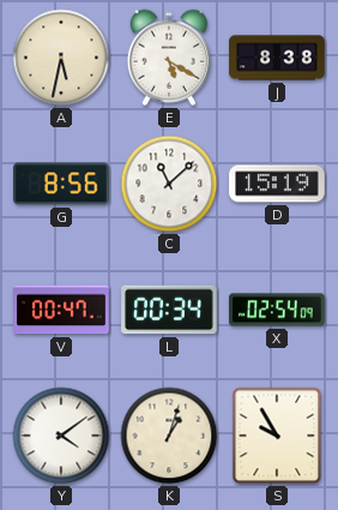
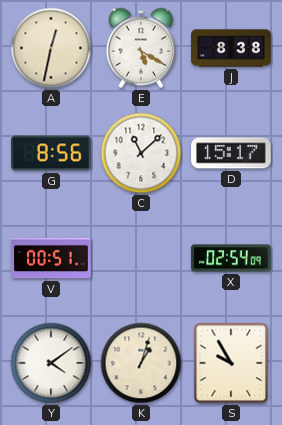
A: 5:32 -> 12:32 (51, 48)
D: 15:19 -> 15:17 (231, 153)
V: 00:47 -> 00:51 (51, 258)
L: 00:34 -> none (169, 310)
